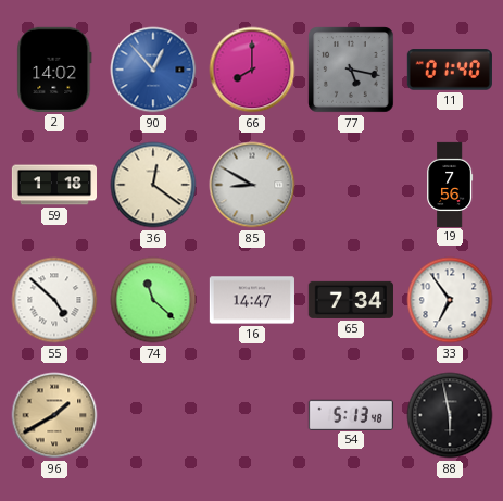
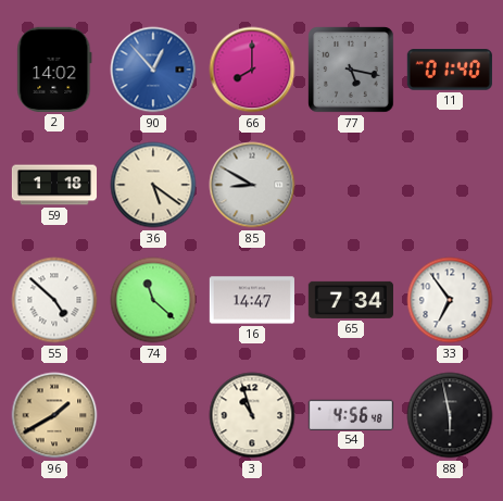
36: 12:21 -> 5:21 (153, 185)
19: 7:56 -> none (450, 184)
3: none -> 10:57 (252, 415)
54: 5:13 -> 4:56 (351, 414)
